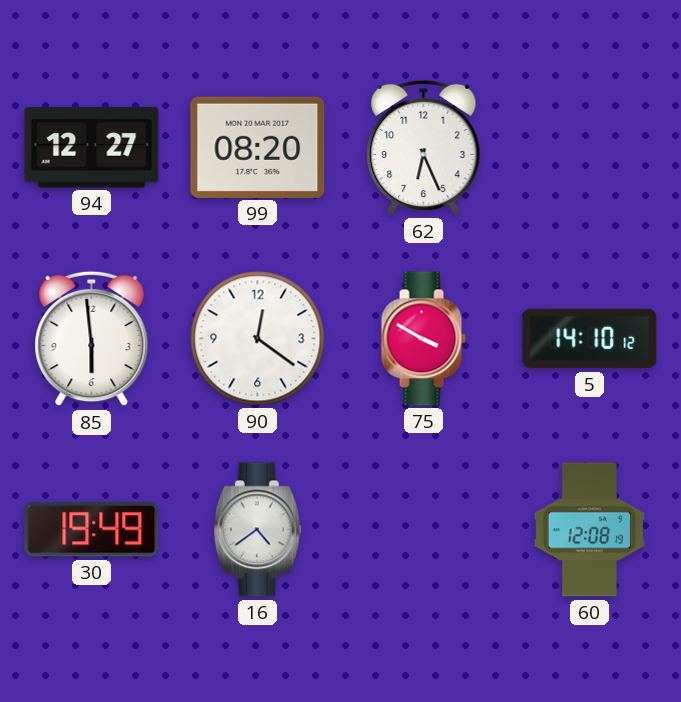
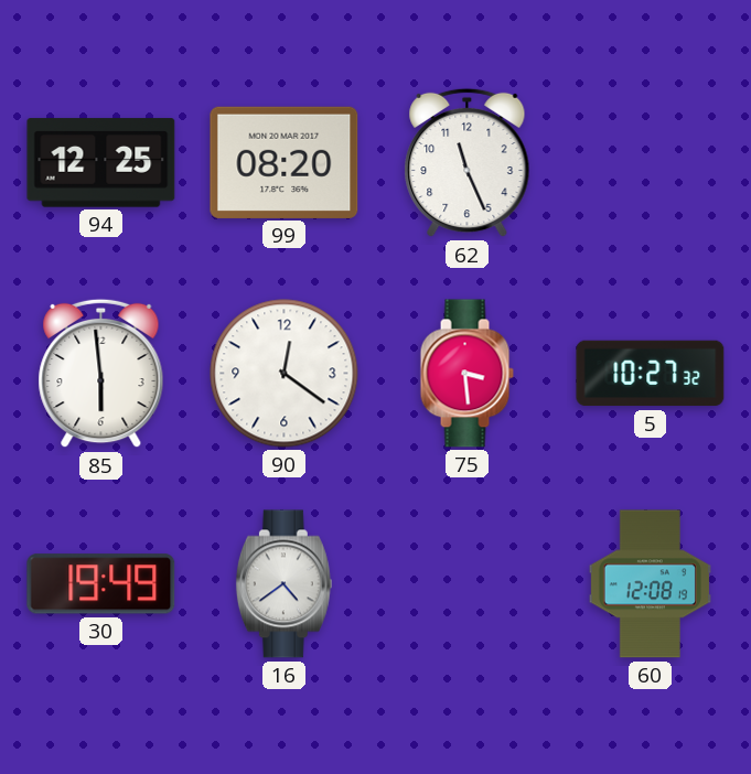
94: 12:27 -> 12:25 (101, 163)
62: 6:26 -> 11:26 (468, 163)
75: 3:50 -> 3:29 (466, 374)
5: 14:10 -> 10:27 (651, 374)
